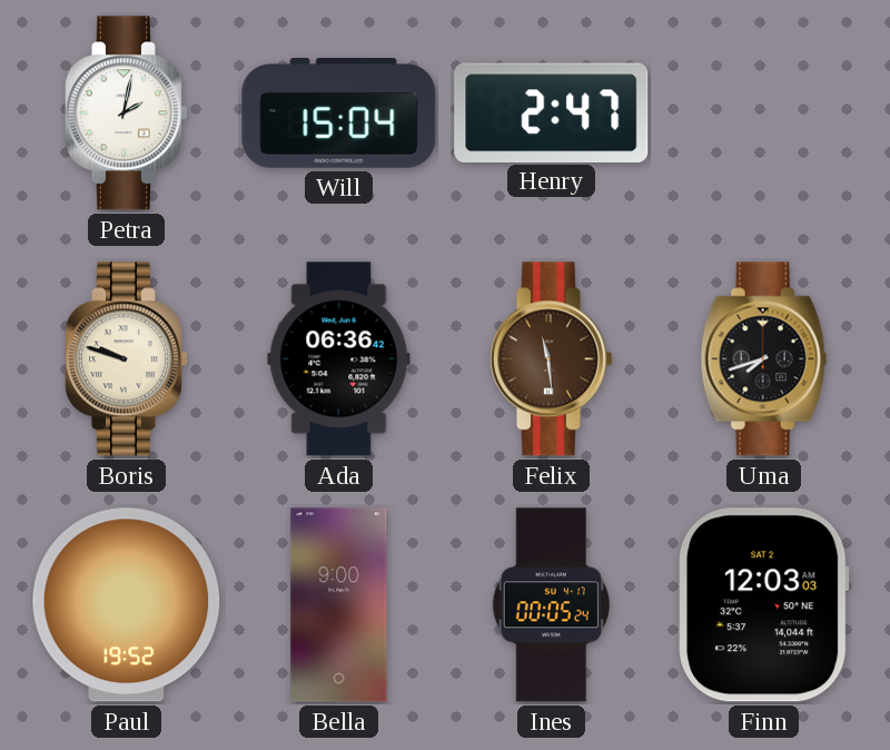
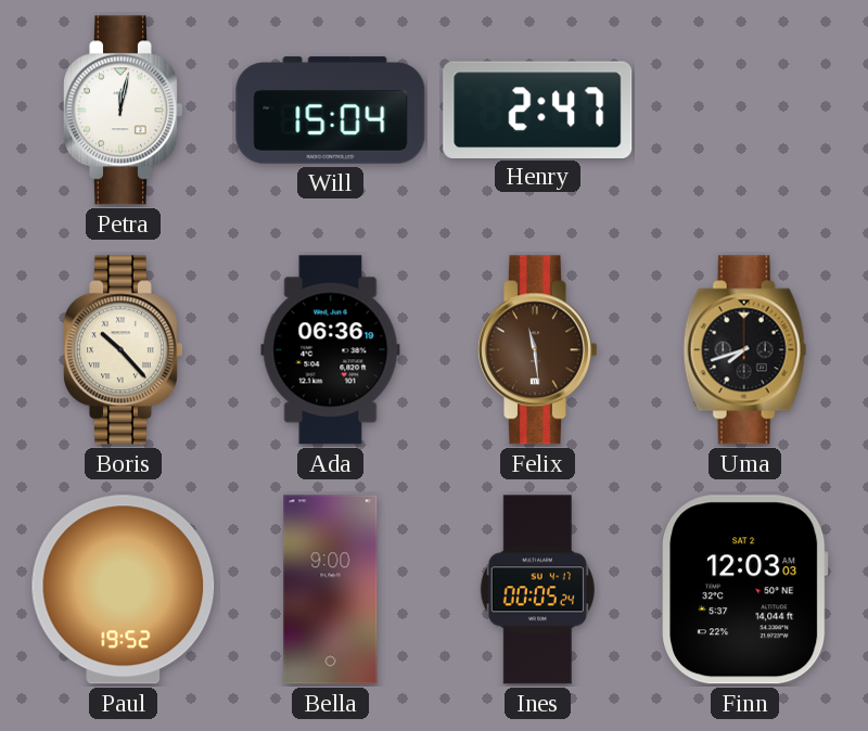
Petra: 2:02 -> 12:02 (123, 111)
Boris: 9:48 -> 10:23 (123, 350)
Ada: 06:36:42 -> 06:36:19 (331, 350)
